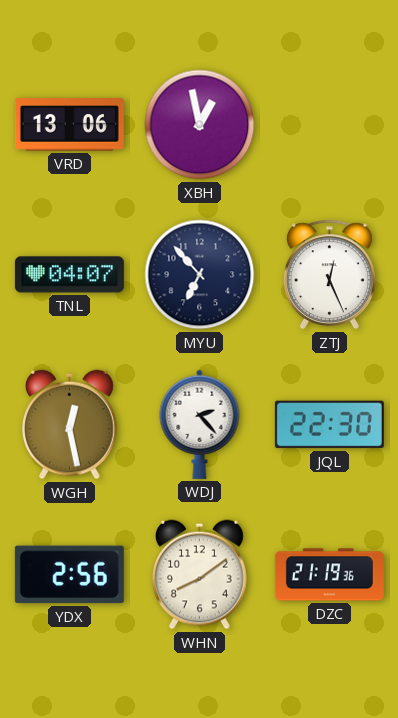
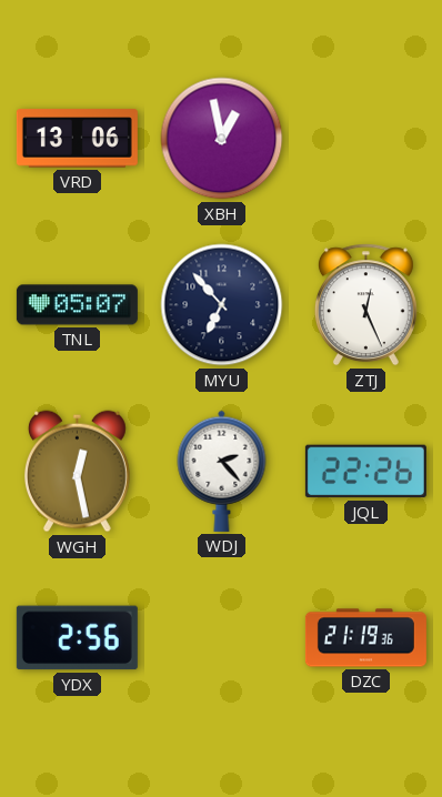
TNL: 04:07 -> 05:07 (77, 305)
JQL: 22:30 -> 22:26 (365, 472)
WHN: 8:09 -> none (199, 575)
